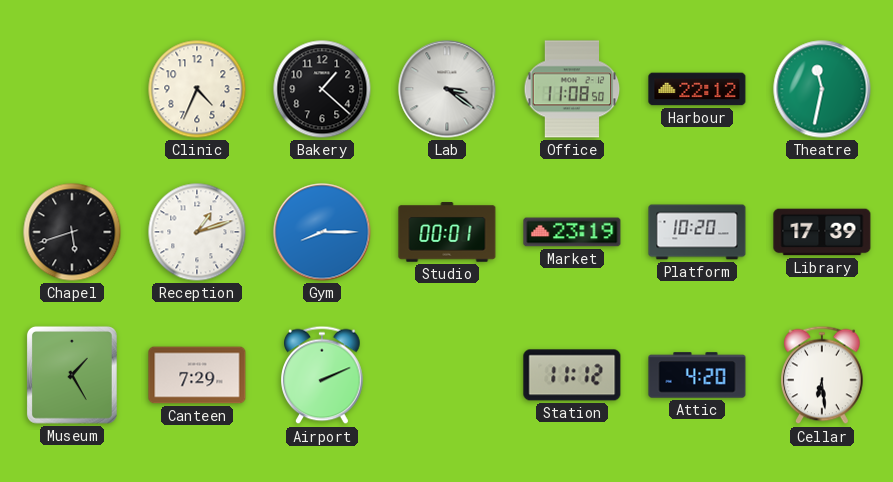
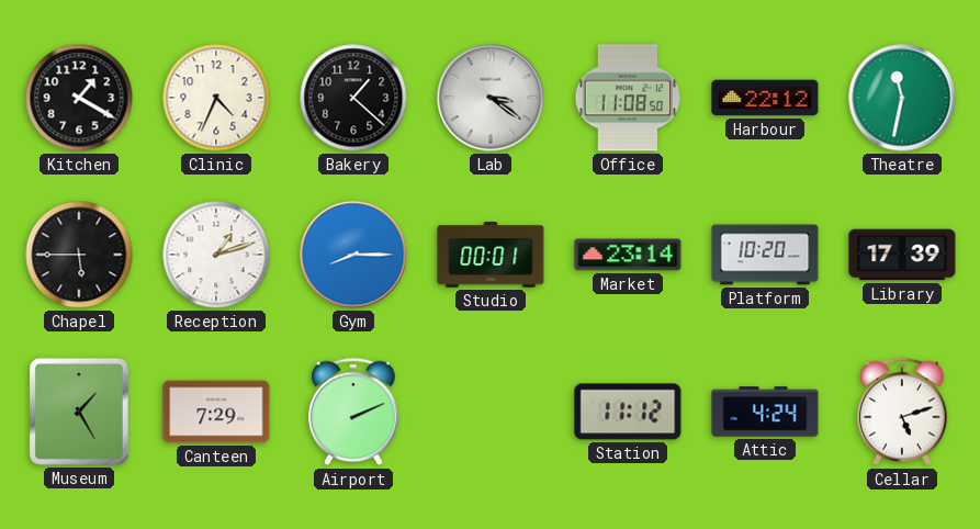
Kitchen: none -> 1:20 (79, 98)
Chapel: 5:42 -> 5:45 (79, 255)
Market: 23:19 -> 23:14 (628, 255)
Attic: 4:20 -> 4:24 (765, 412)
Cellar: 6:29 -> 5:12 (902, 412)
